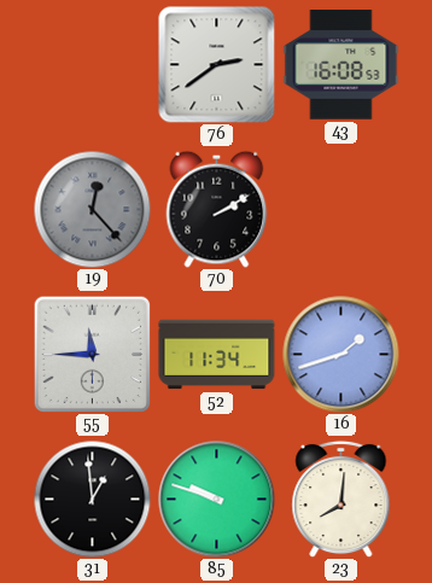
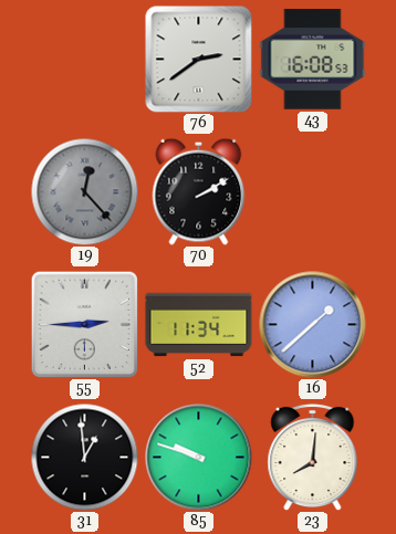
55: 11:45 -> 2:45 (84, 324)
16: 1:42 -> 1:38 (313, 325)
